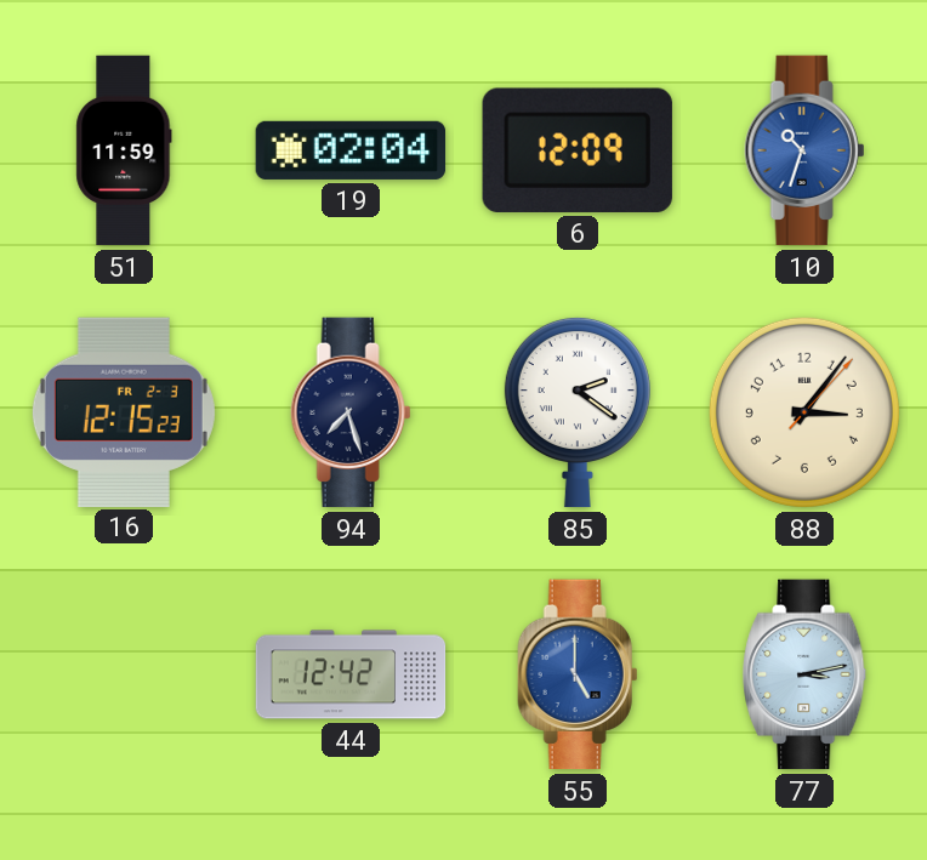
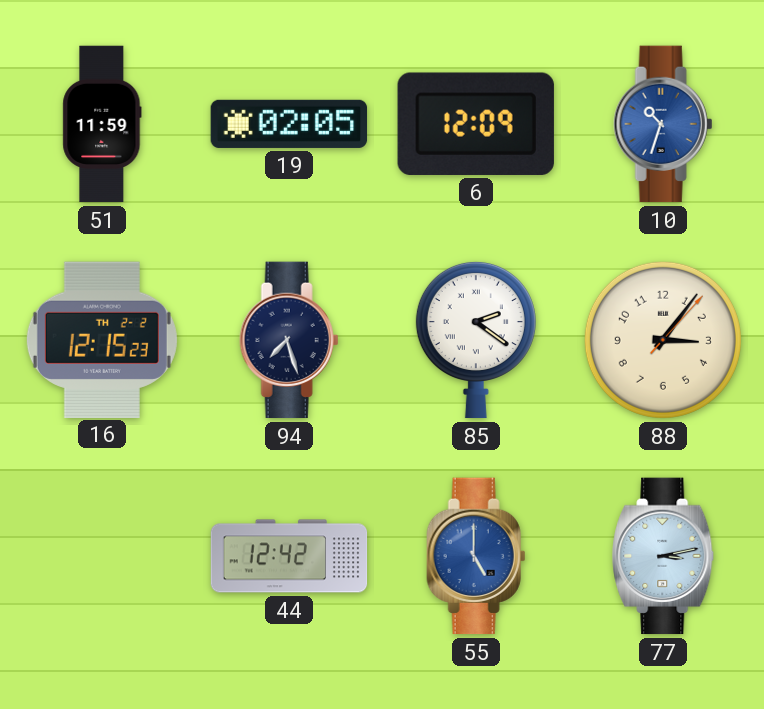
19: 02:04 -> 02:05 (289, 124)
16 date: FR 2-3 -> TH 2-2 (102, 339)
